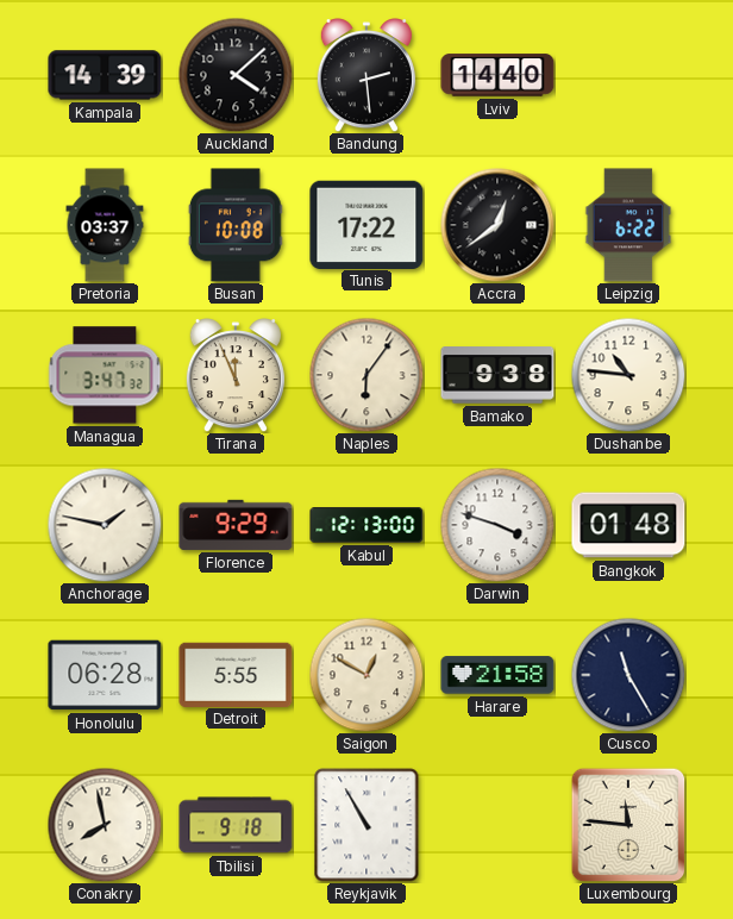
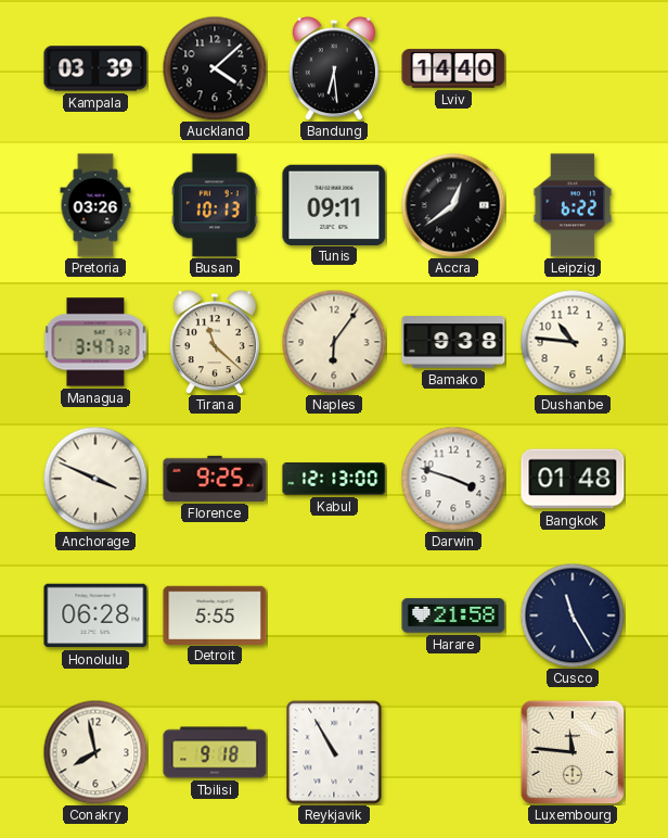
Kampala: 14:39 -> 03:39 (95, 68)
Bandung: 2:29 -> 6:29 (334, 68)
Pretoria: 03:37 -> 03:26 (95, 205)
Busan: 10:08 -> 10:13 (215, 205)
Tunis: 17:22 -> 09:11 (334, 204)
Tirana: 11:56 -> 11:22 (215, 342)
Anchorage: 1:47 -> 3:49 (95, 479)
Florence: 9:29 -> 9:25 (215, 479)
Saigon: 12:50 -> none (366, 675)
